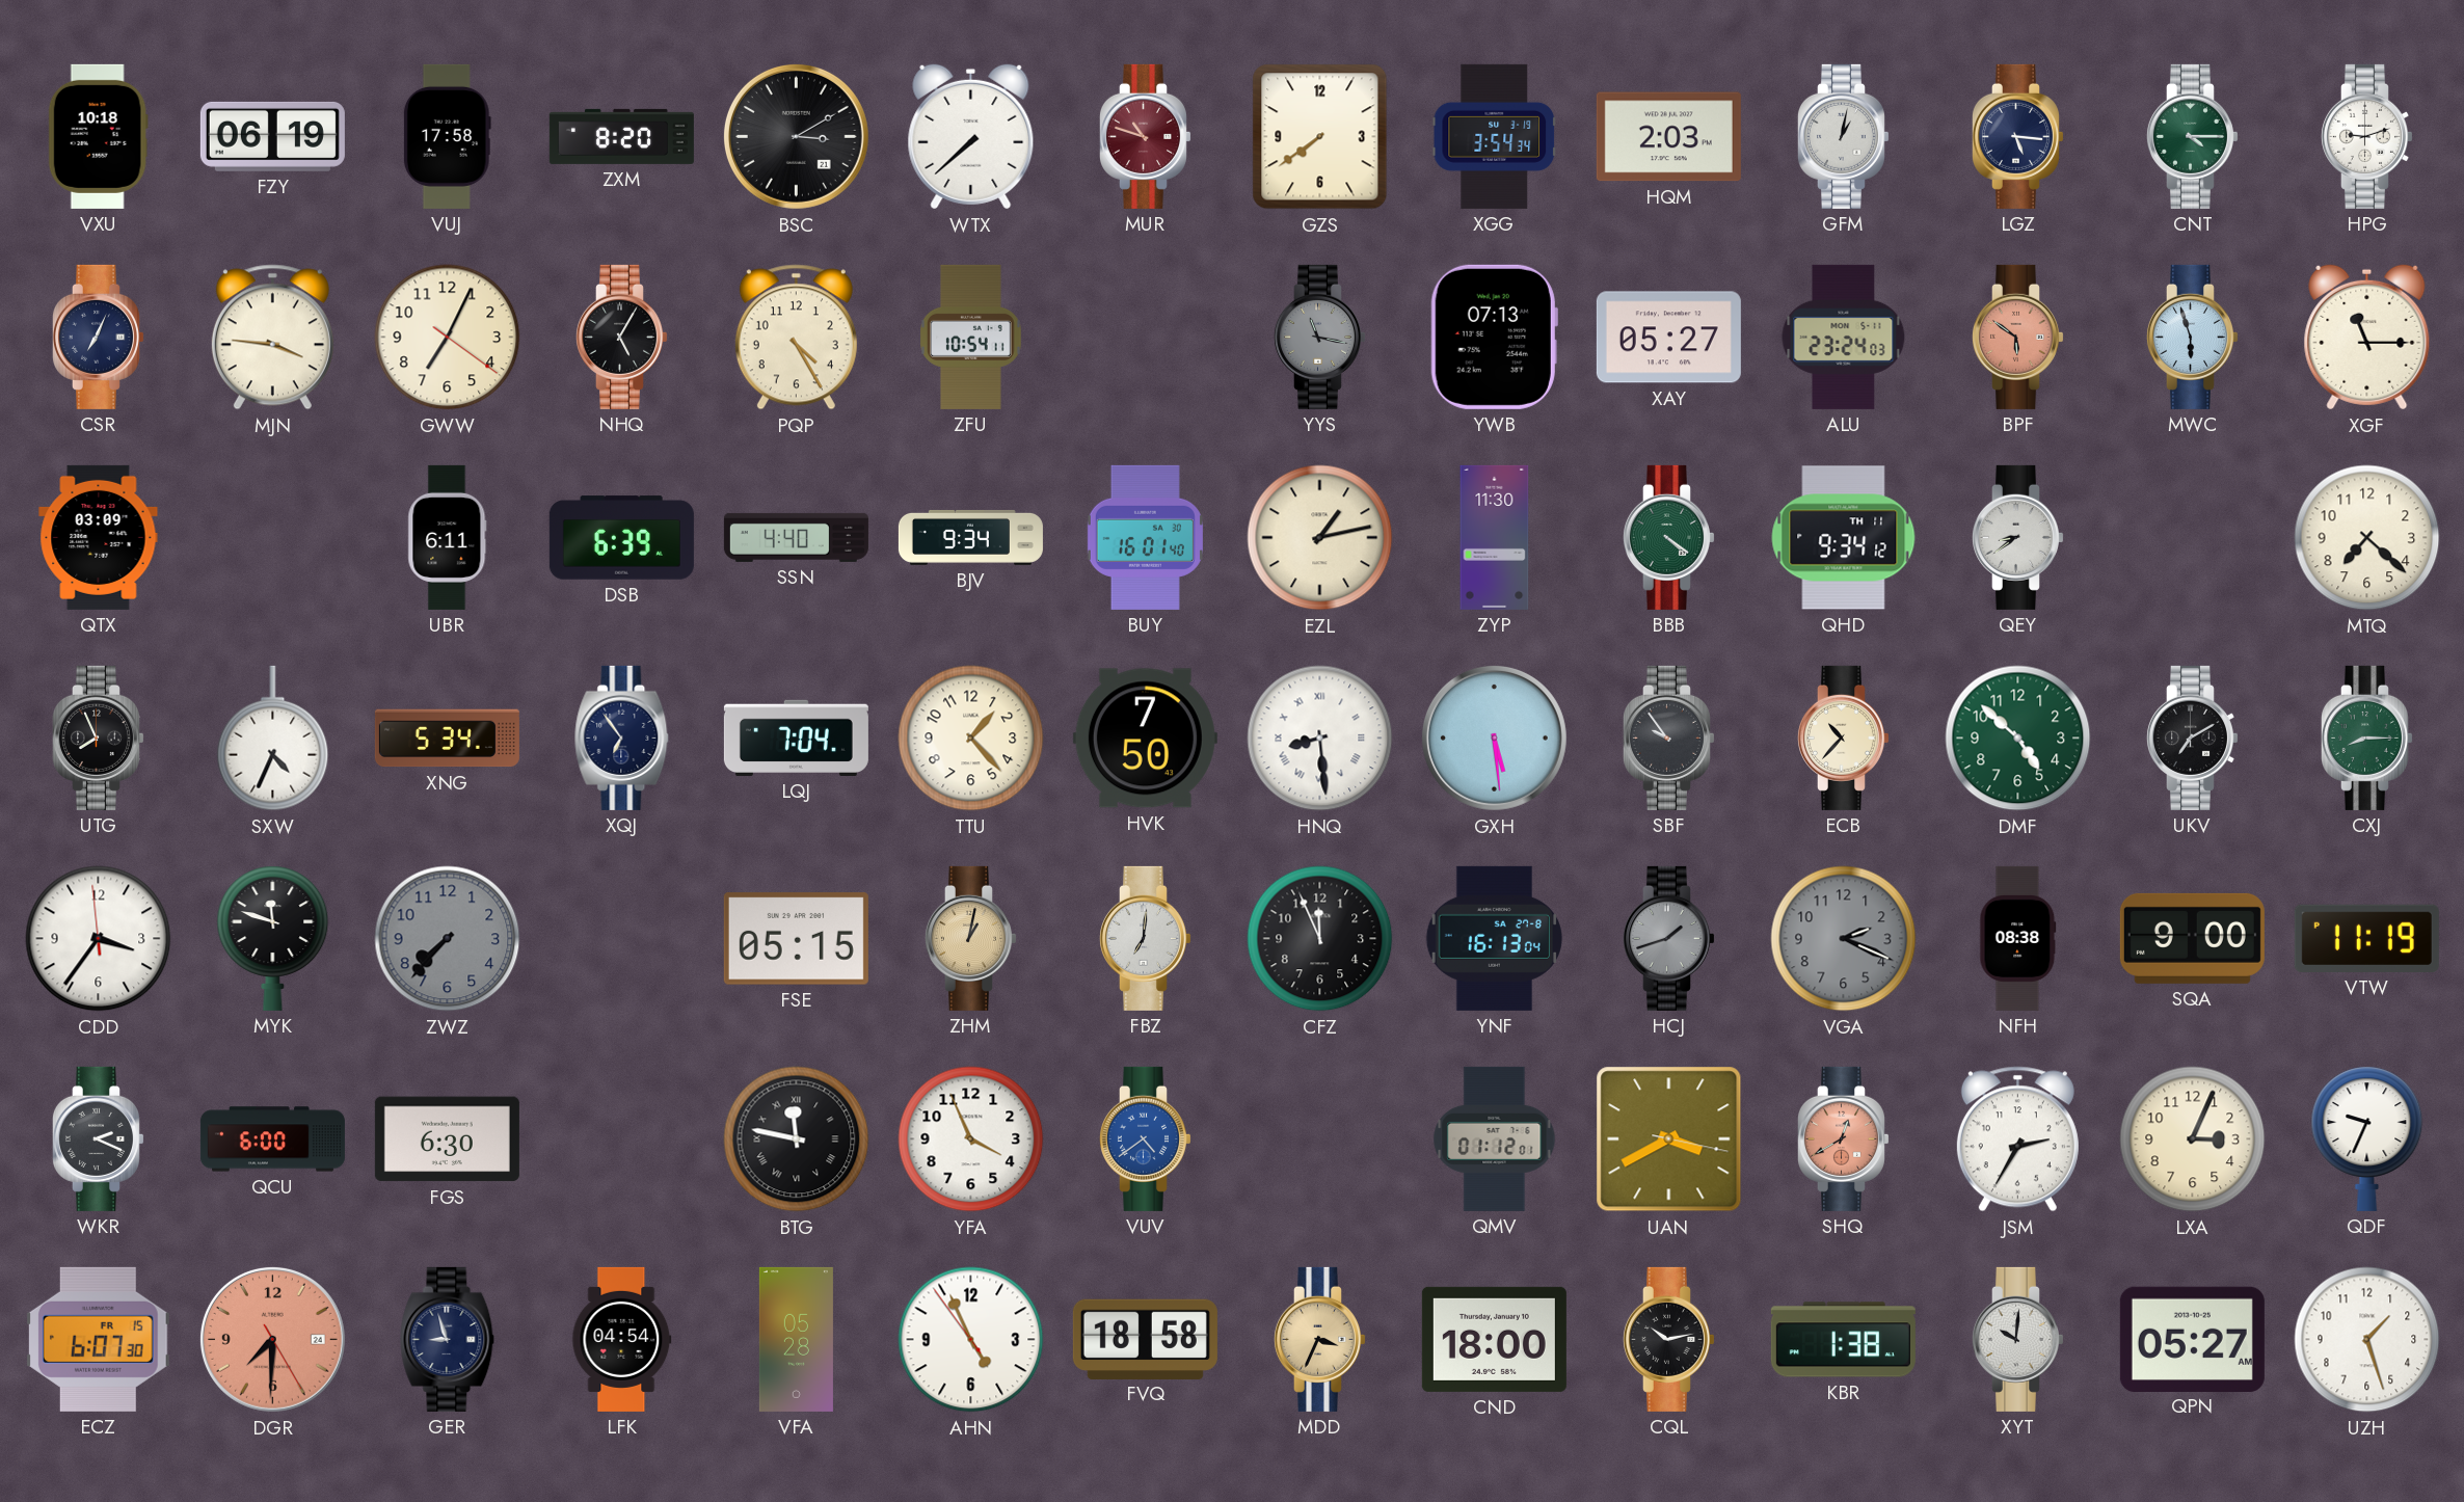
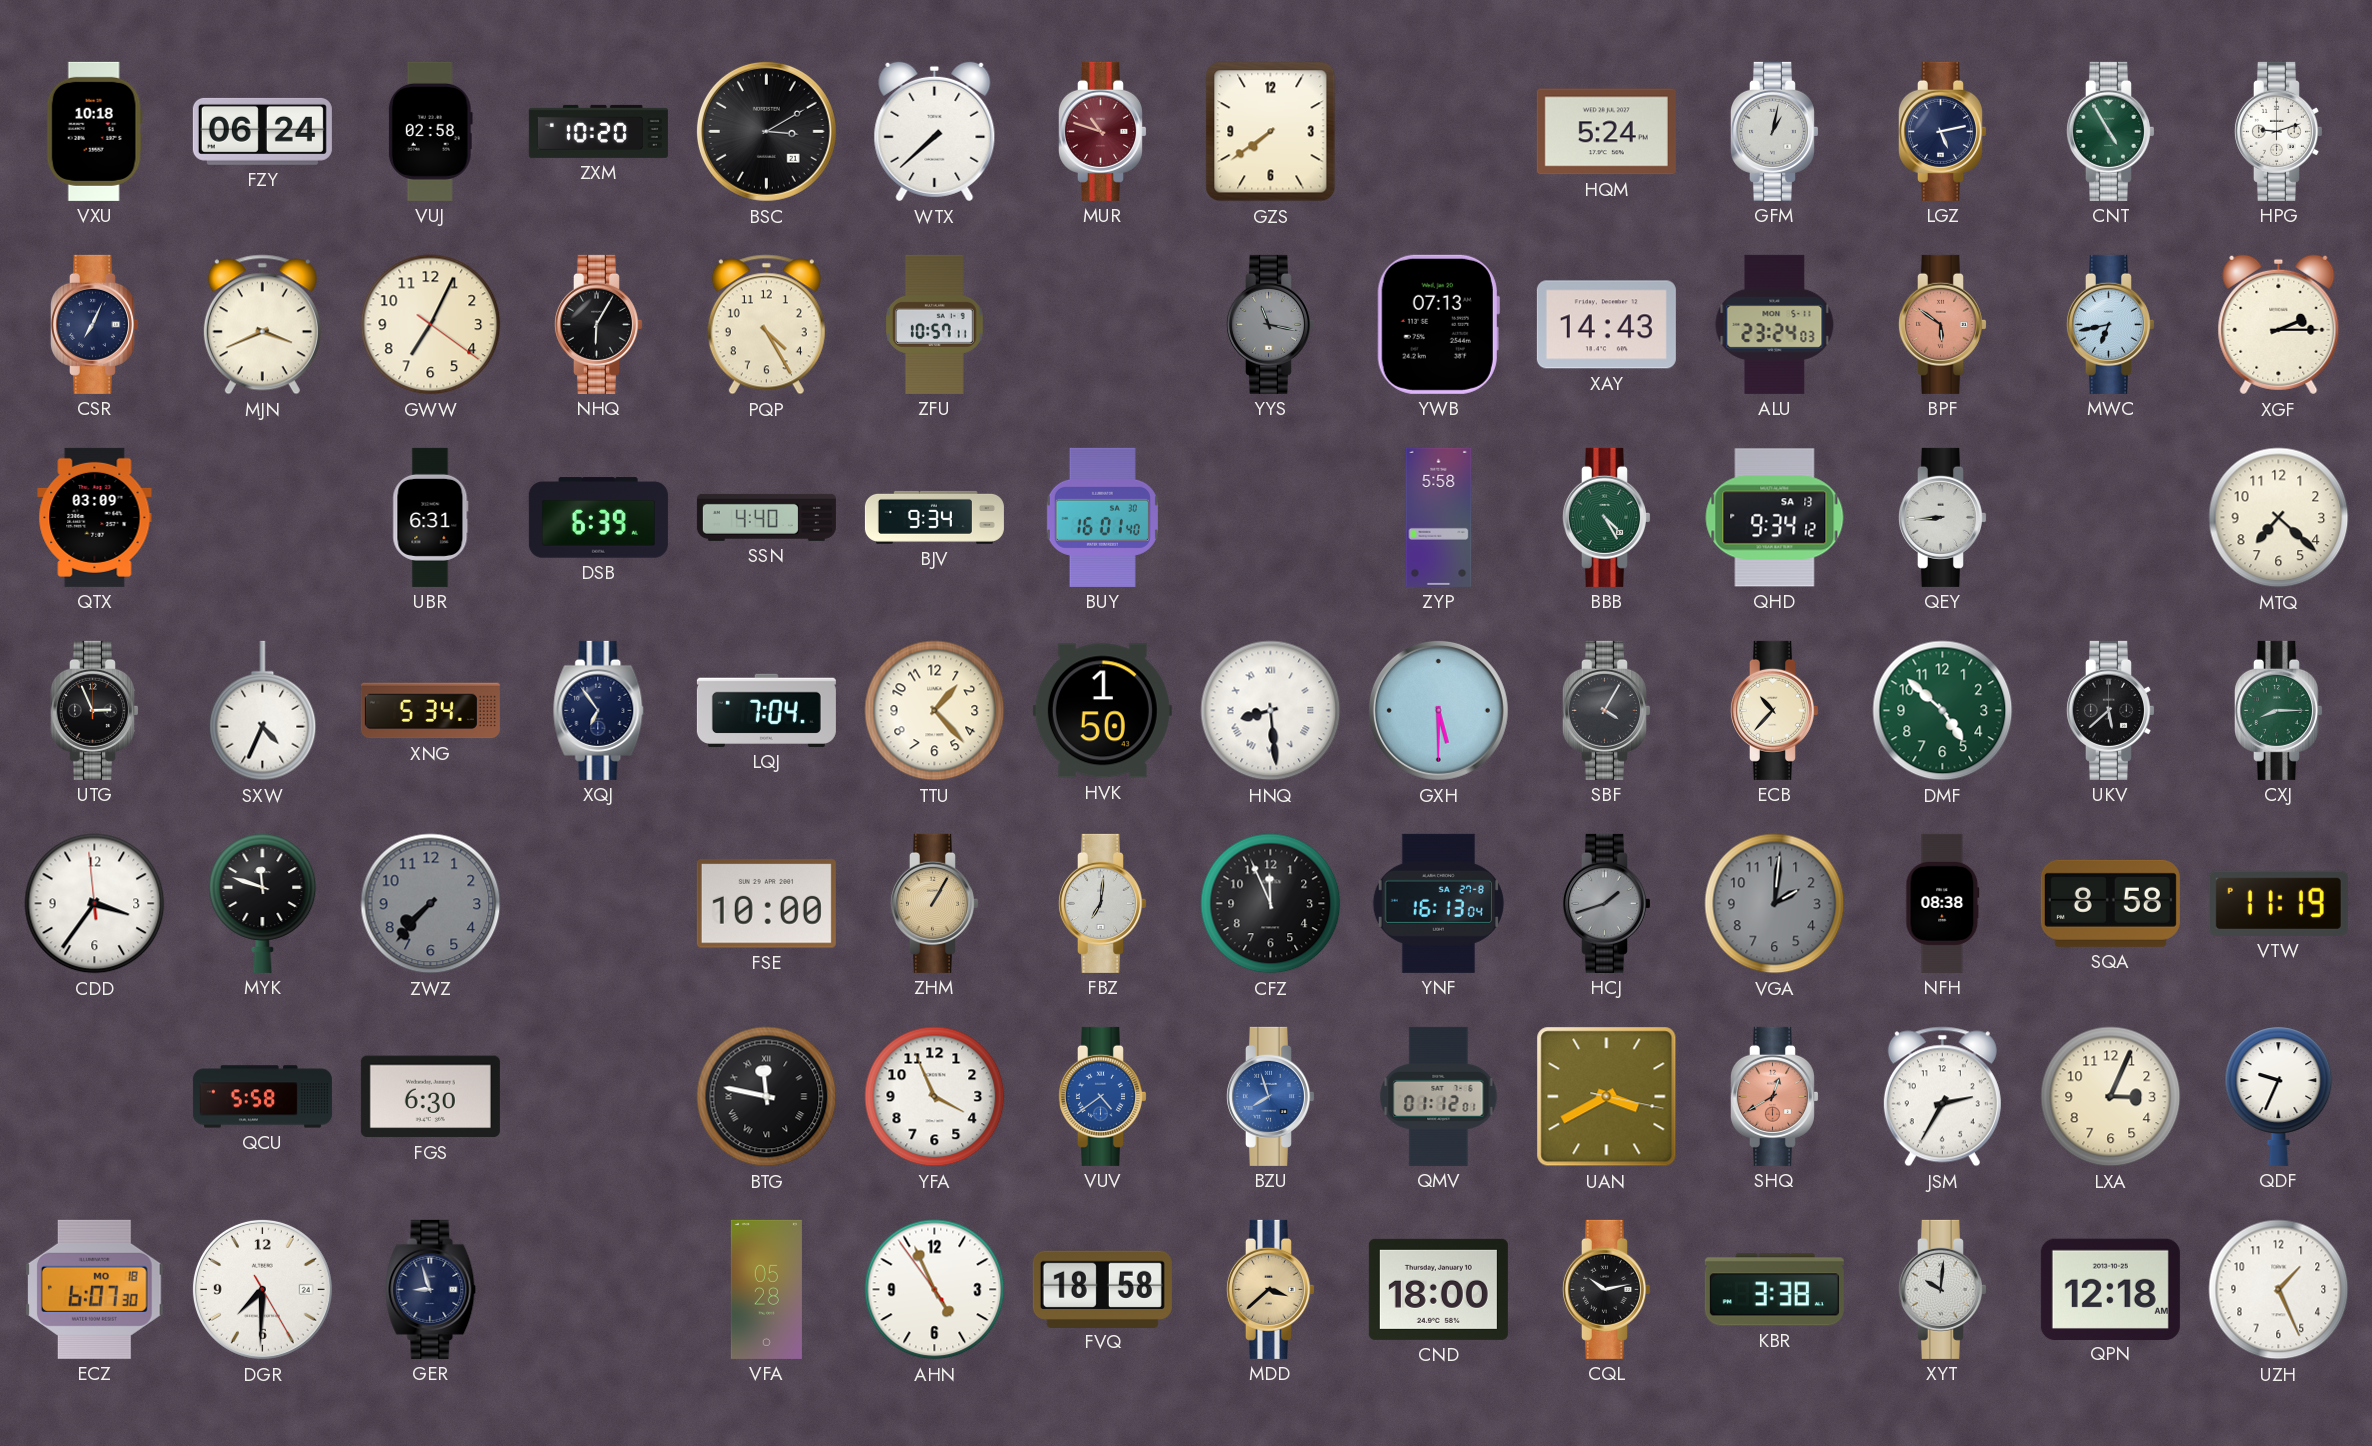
FZY: 06:19 -> 06:24 (262, 131)
VUJ: 17:58 -> 02:58 (430, 131)
ZXM: 8:20 -> 10:20 (598, 131)
XGG: 3:54 -> none (1495, 136)
HQM: 2:03 -> 5:24 (1606, 132)
LGZ: 5:16 -> 5:13 (1942, 131)
CNT: 4:15 -> 4:55 (2110, 131)
MJN: 3:46 -> 3:41 (262, 325)
NHQ: 5:05 -> 6:05 (598, 324)
ZFU: 10:54 -> 10:57 (935, 324)
XAY: 05:27 -> 14:43 (1606, 325)
MWC: 5:57 -> 6:43 (2110, 324)
XGF: 11:15 -> 2:15 (2279, 325)
UBR: 6:11 -> 6:31 (431, 517)
EZL: 1:13 -> none (1320, 538)
ZYP: 11:30 -> 5:58 (1439, 517)
BBB: 4:21 -> 4:25 (1606, 517)
QHD date: TH 11 -> SA 13 (1775, 518)
QEY: 8:39 -> 8:44 (1942, 517)
UTG: 7:56 -> 2:56 (94, 710)
HVK: 7:50 -> 1:50 (1102, 711)
GXH: 5:29 -> 5:30 (1438, 710)
SBF: 9:54 -> 4:05 (1606, 710)
UKV: 7:10 -> 5:38 (2110, 710)
FSE: 05:15 -> 10:00 (766, 904)
ZHM: 1:02 -> 1:05 (934, 903)
VGA: 2:19 -> 2:01 (1775, 904)
SQA: 9:00 -> 8:58 (2110, 903)
WKR: 2:19 -> none (98, 1138)
QCU: 6:00 -> 5:58 (262, 1097)
BZU: none -> 7:57 (1270, 1096)
ECZ date: FR 15 -> MO 18 (95, 1289)
DGR dial: salmon -> white (262, 1289)
LFK: 04:54 -> none (622, 1339)
MDD: 3:34 -> 3:38 (1270, 1289)
KBR: 1:38 -> 3:38 (1774, 1290)
QPN: 05:27 -> 12:18 (2110, 1289)
UZH: 1:27 -> 1:26 (2279, 1290)
